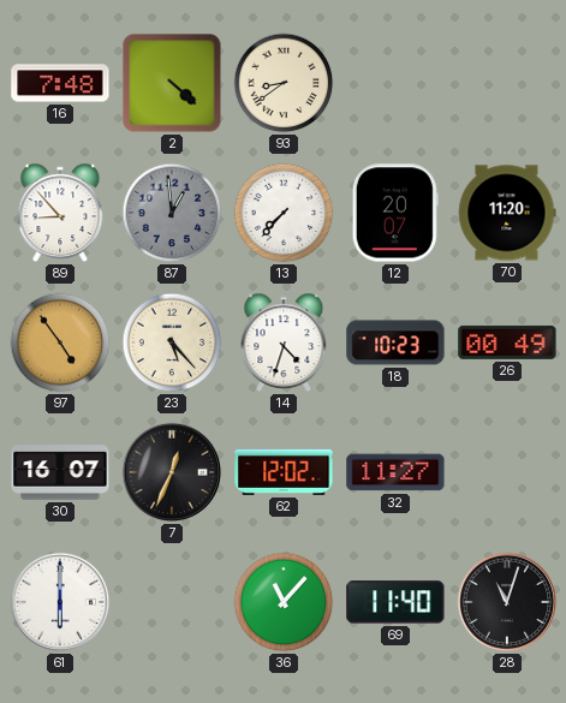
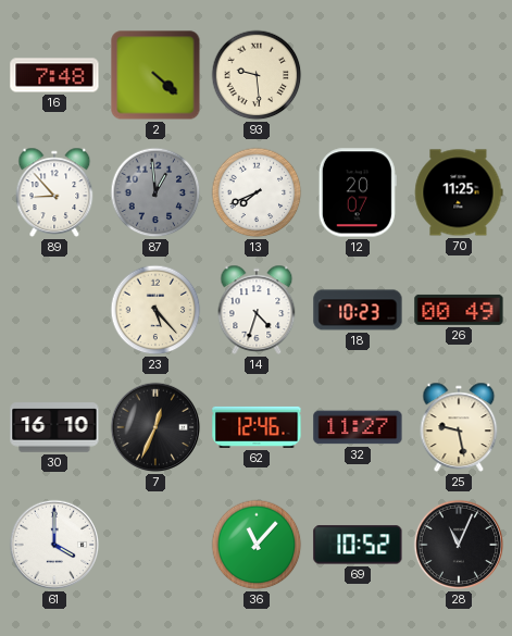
93: 8:39 -> 9:29 (257, 75)
13: 7:37 -> 7:41 (257, 192)
70: 11:20 -> 11:25 (459, 192)
97: 4:54 -> none (60, 342)
30: 16:07 -> 16:10 (54, 427)
62: 12:02 -> 12:46 (257, 427)
25: none -> 9:28 (459, 427)
61: 6:00 -> 4:00 (54, 545)
69: 11:40 -> 10:52 (358, 545)
28: 11:03 -> 11:04 (459, 545)
